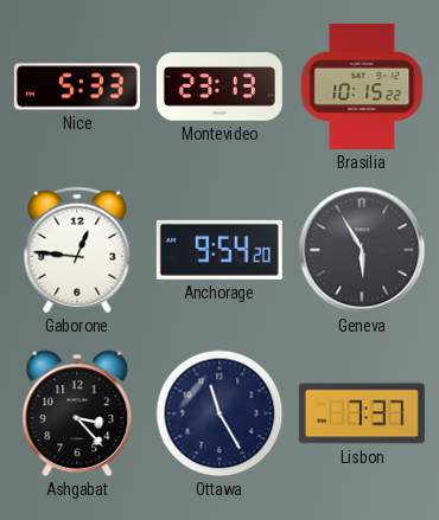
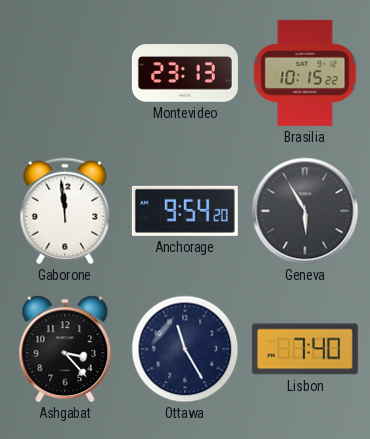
Nice: 5:33 -> none (77, 86)
Gaborone: 12:46 -> 11:59 (65, 211)
Lisbon: 7:37 -> 7:40 (305, 349)
